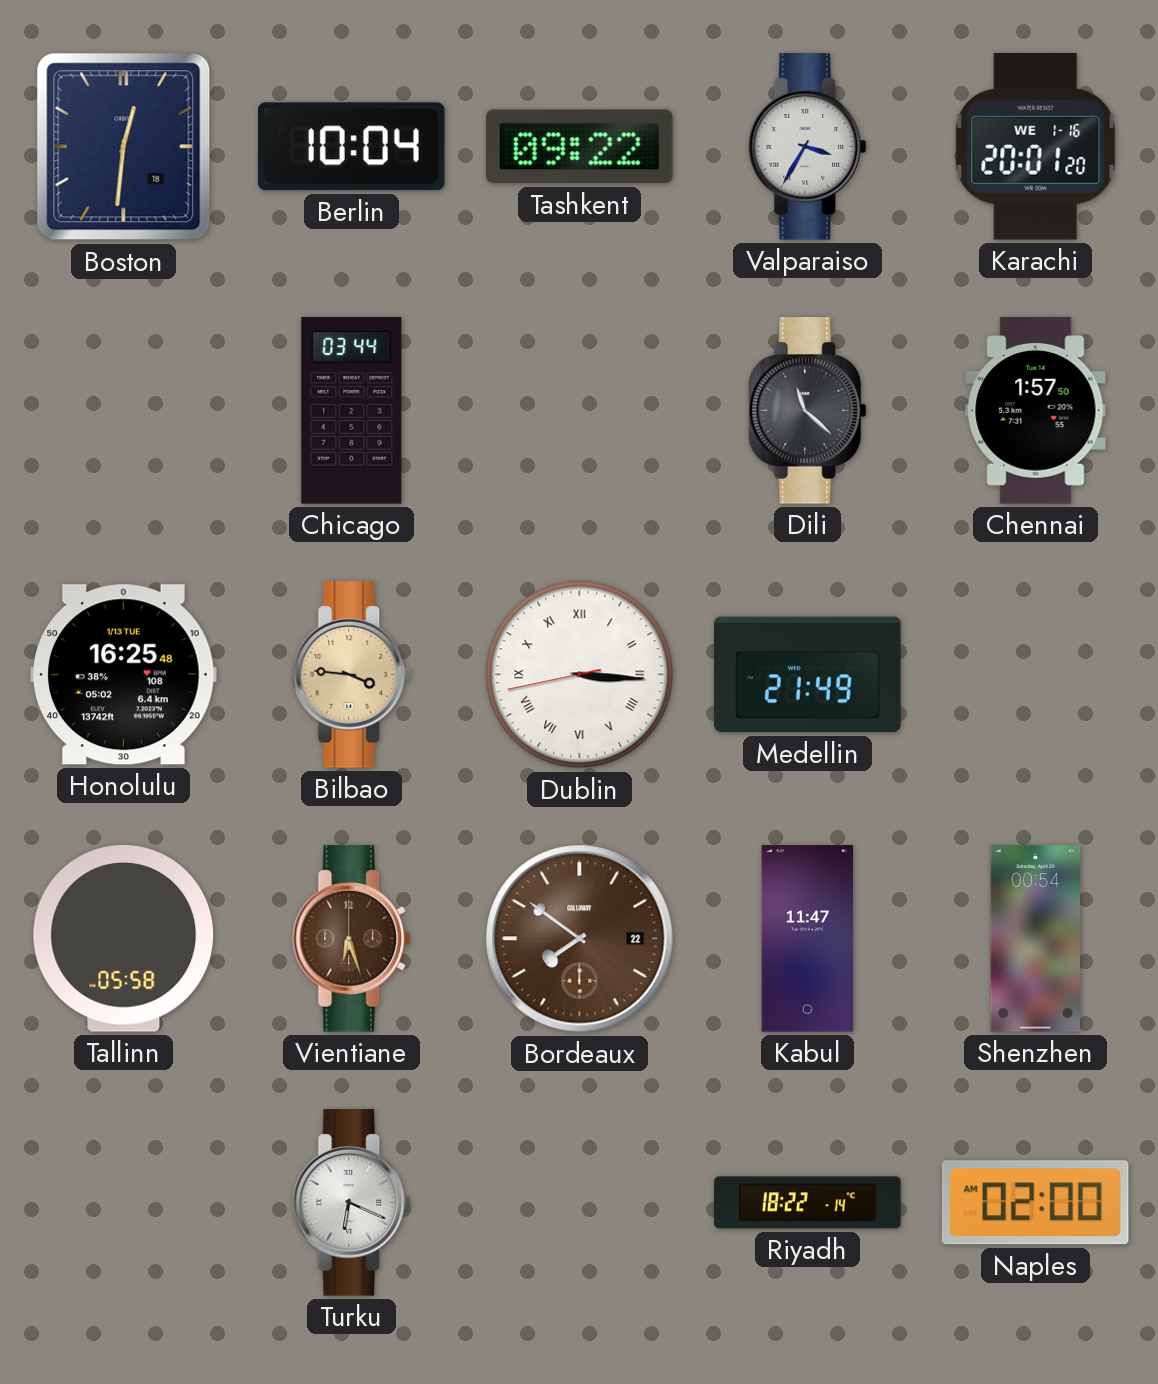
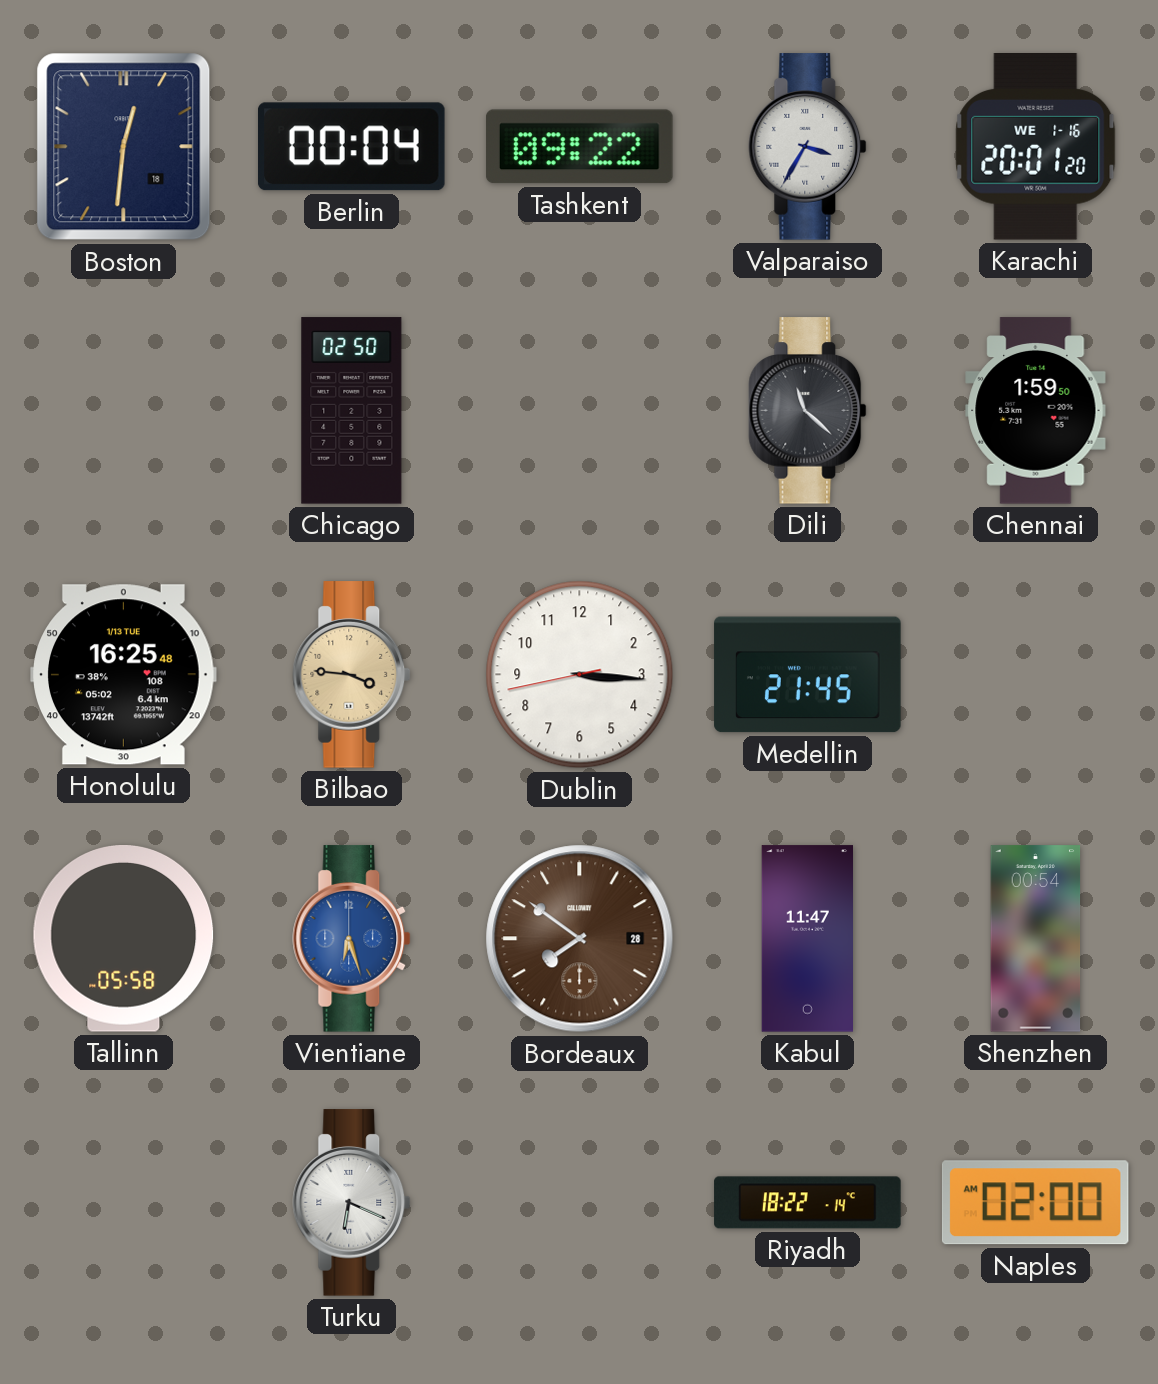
Berlin: 10:04 -> 00:04 (352, 147)
Chicago: 03:44 -> 02:50 (352, 411)
Chennai: 1:57 -> 1:59 (1036, 411)
Dublin numerals: Roman -> Arabic (580, 675)
Medellin: 21:49 -> 21:45 (808, 675)
Vientiane dial: brown -> blue (352, 939)
Bordeaux date: 22 -> 28 (580, 939)
